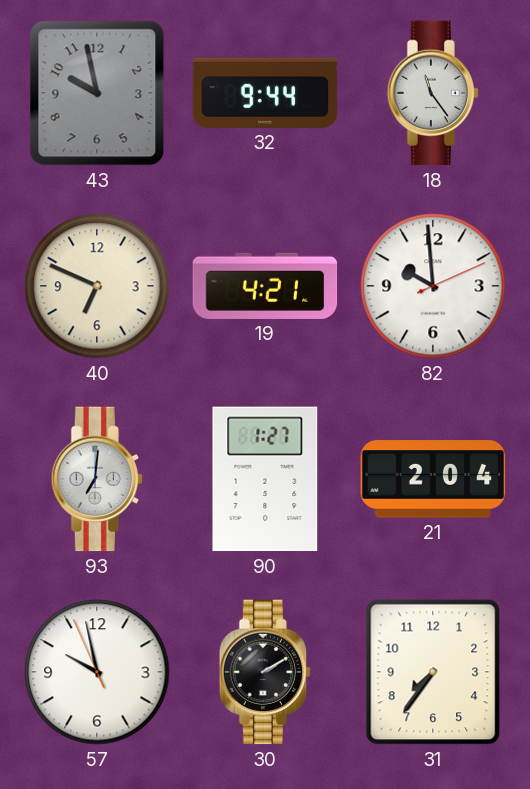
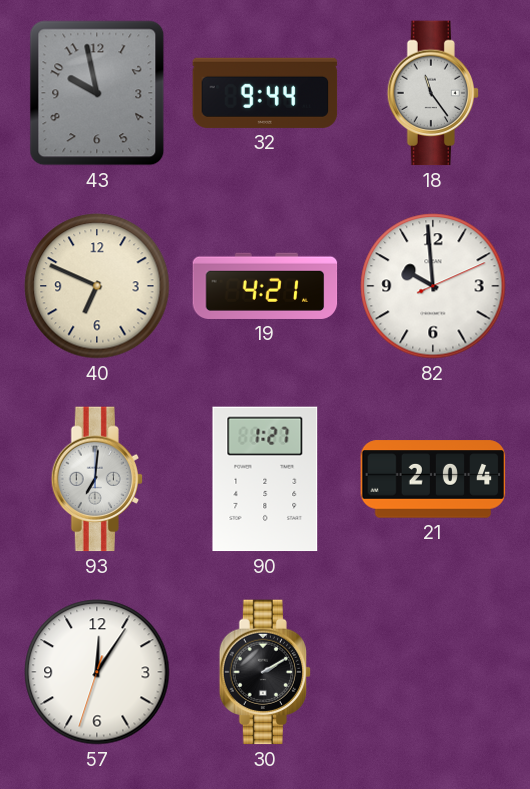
57: 9:57 -> 12:05 (97, 672)
31: 7:36 -> none (433, 672)
